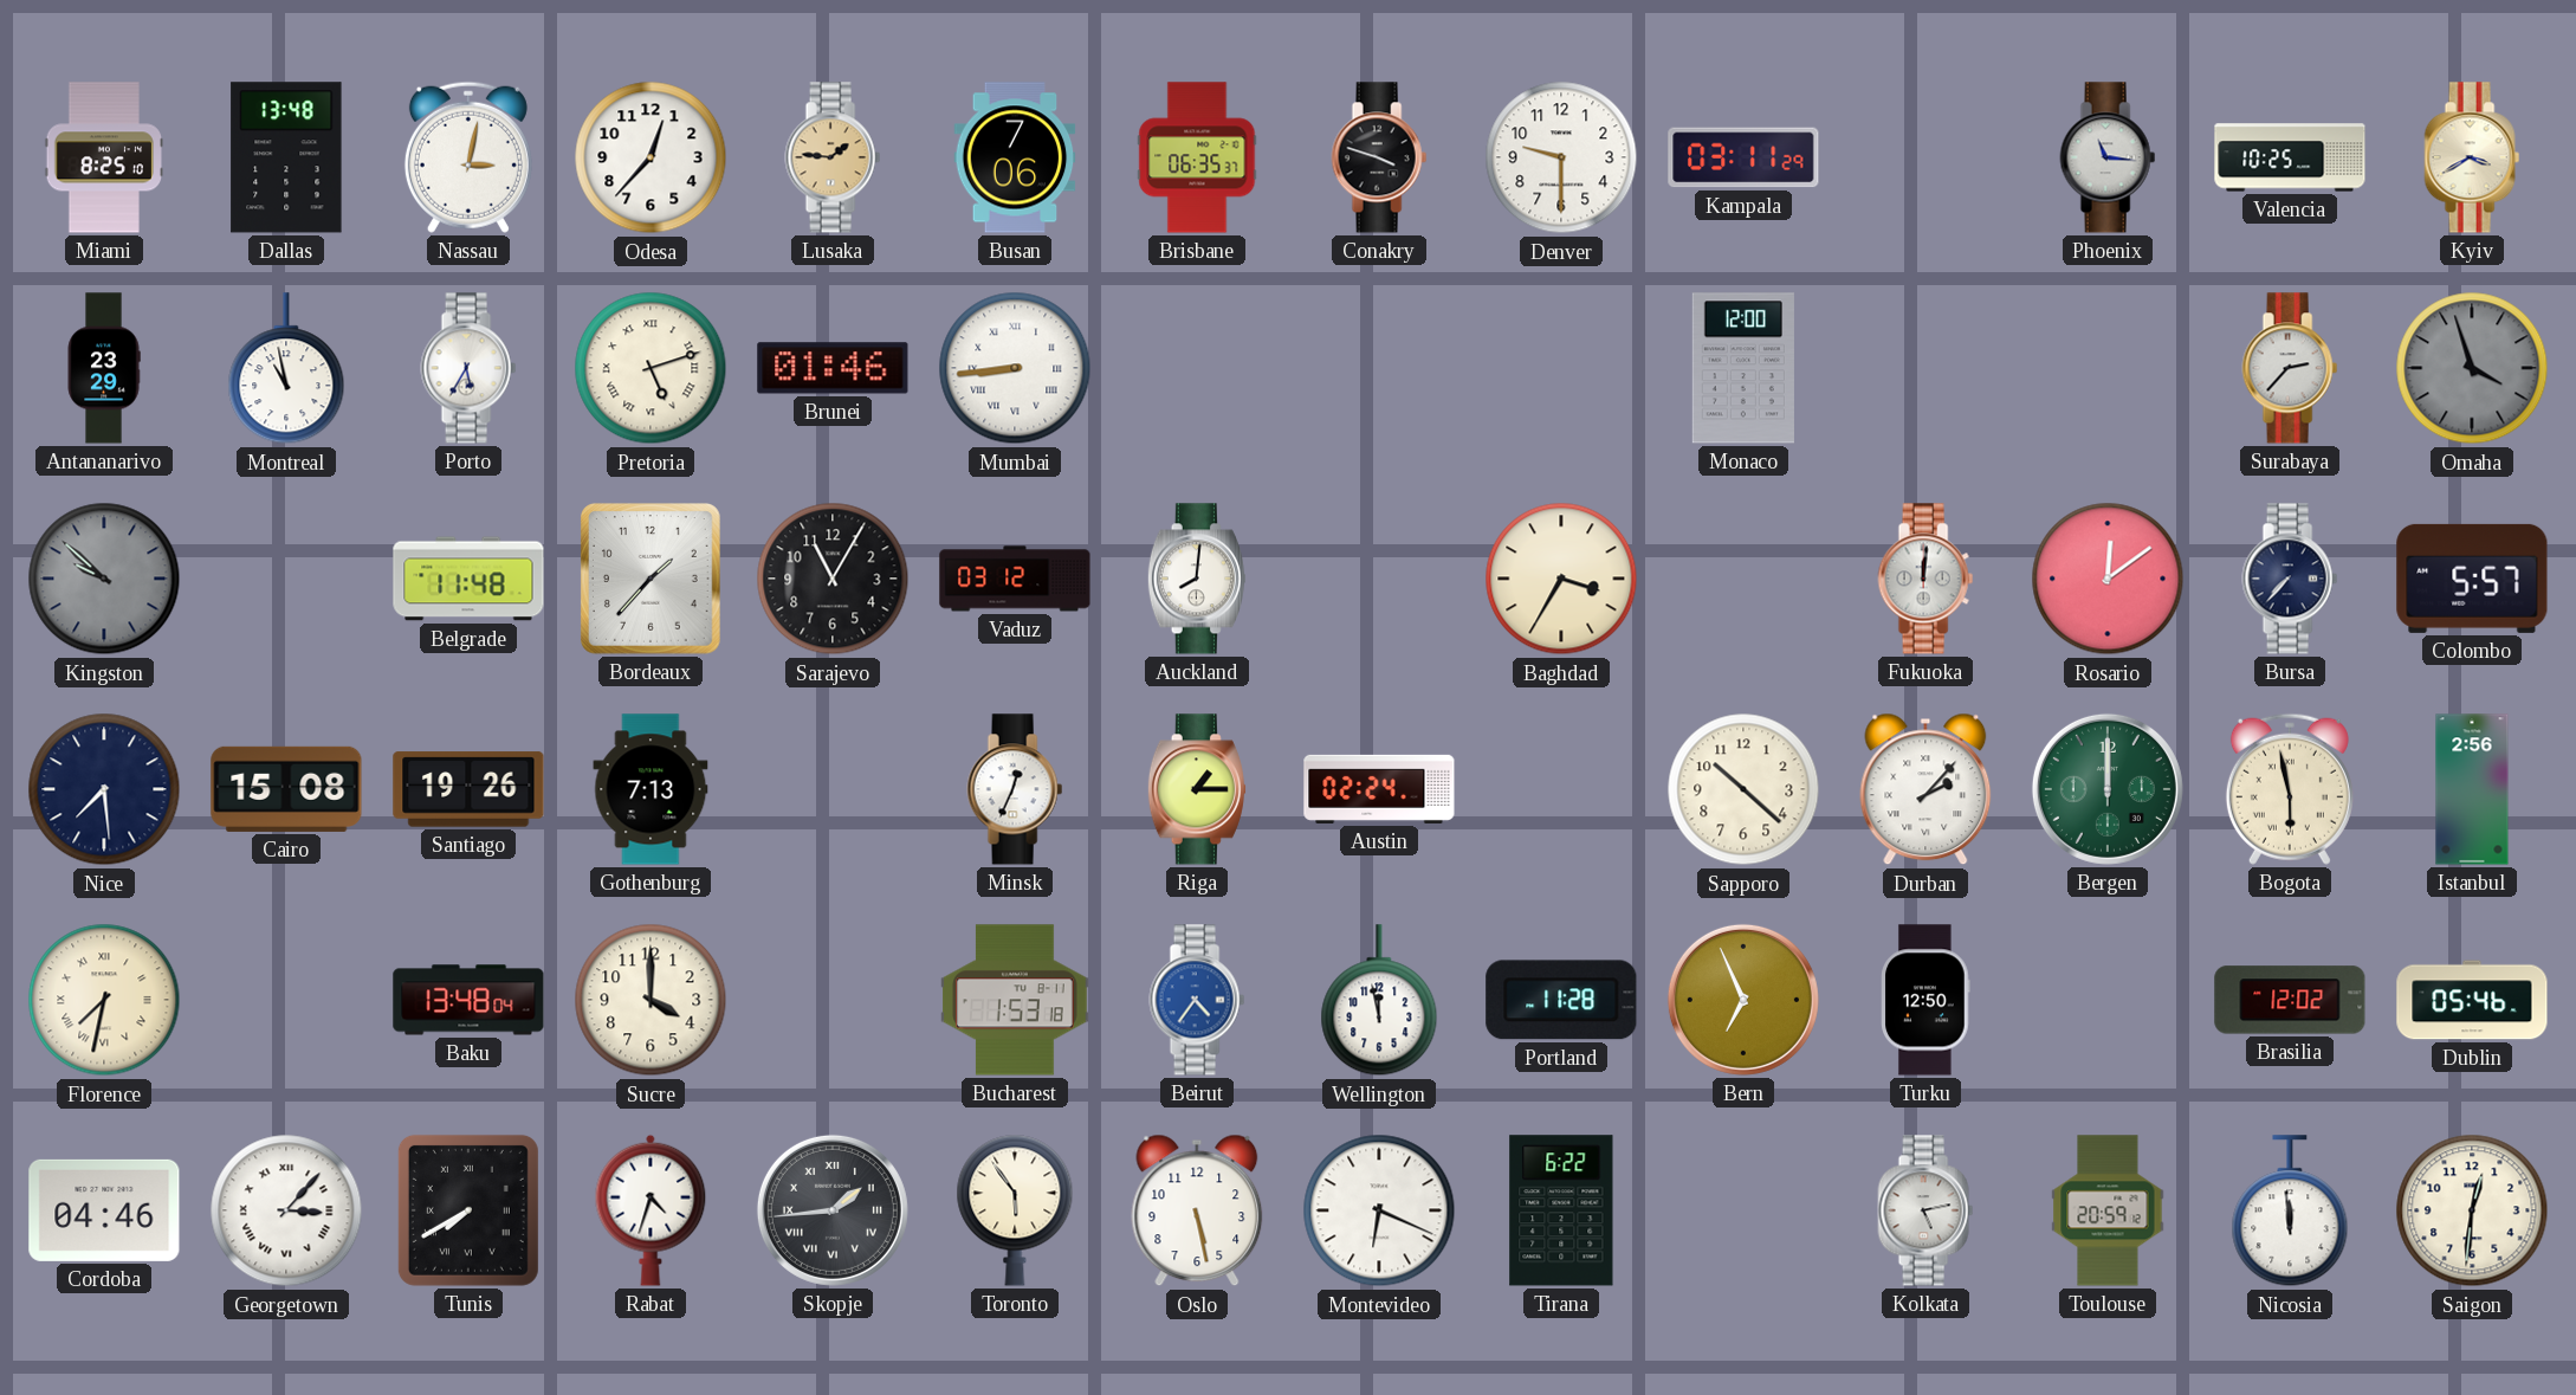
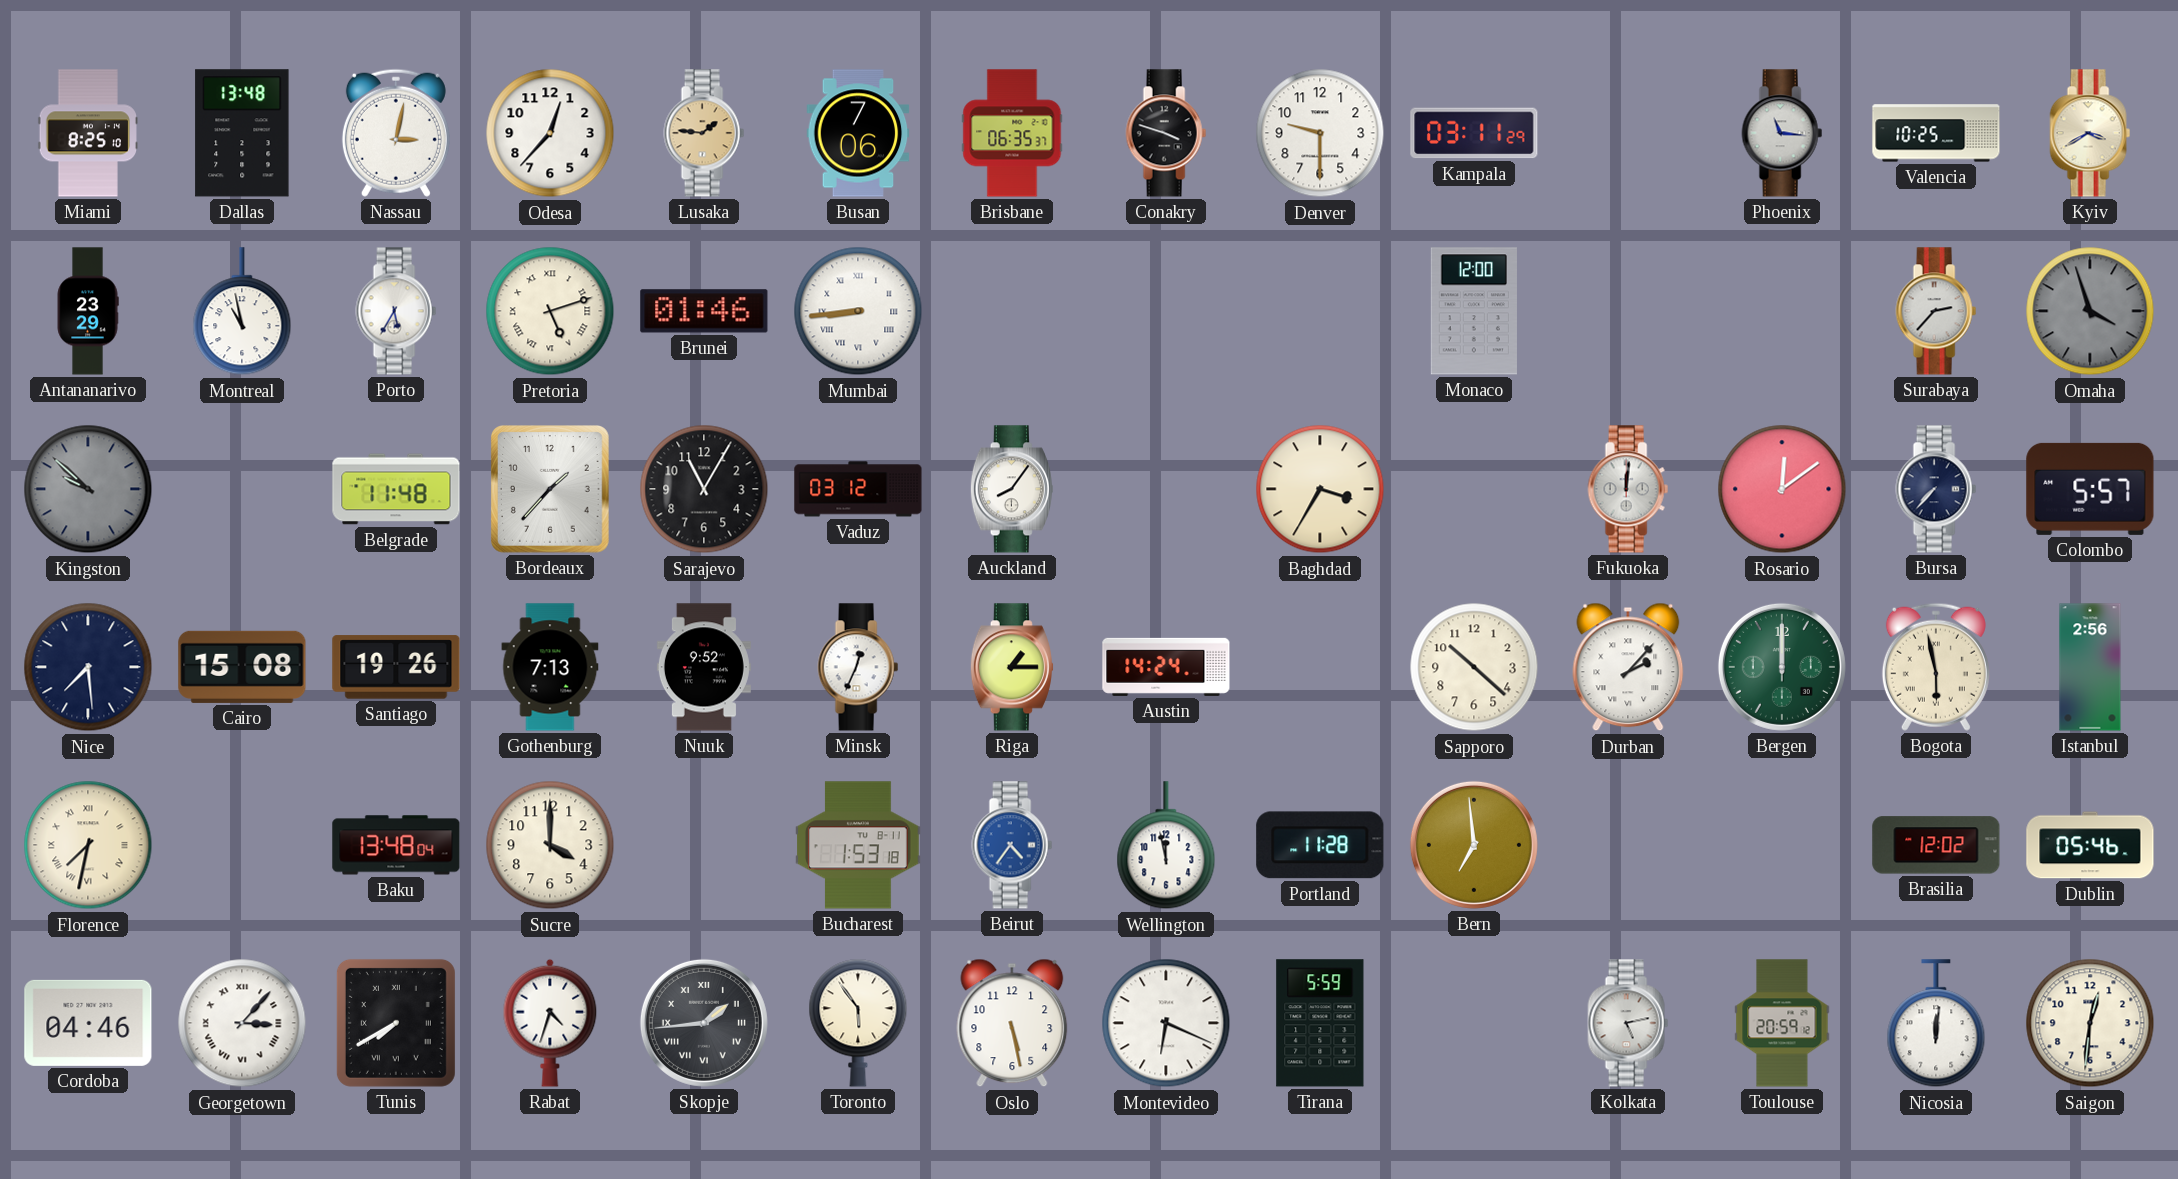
Auckland: 8:01 -> 8:06 (1012, 489)
Nuuk: none -> 9:52 (704, 667)
Austin: 02:24 -> 14:24 (1166, 667)
Bern: 6:56 -> 6:59 (1474, 845)
Turku: 12:50 -> none (1925, 1000)
Tirana: 6:22 -> 5:59 (1320, 1023)
Nicosia: 11:59 -> 12:01 (1936, 1024)
